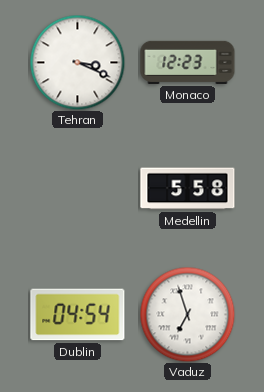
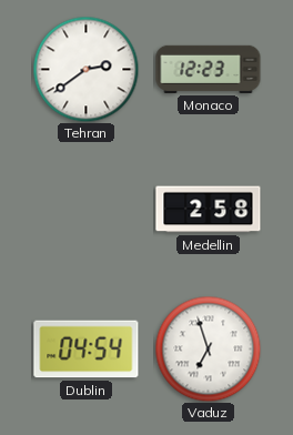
Tehran: 3:19 -> 2:39 (85, 69)
Medellin: 5:58 -> 2:58 (209, 210)
